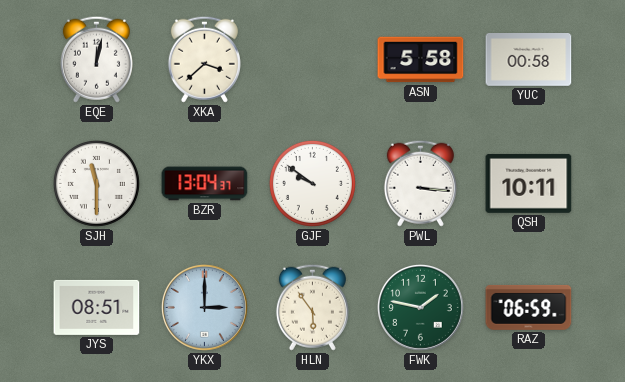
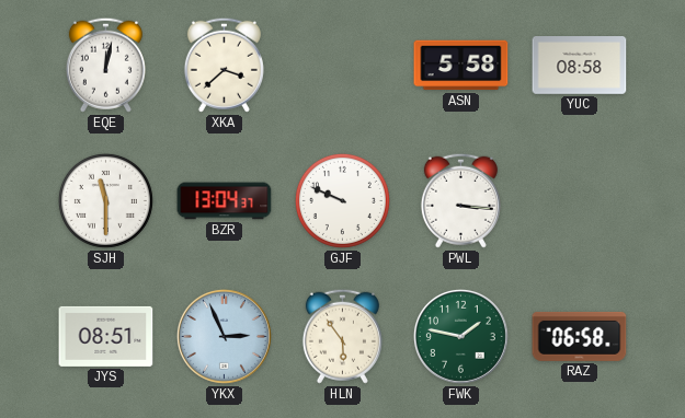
YUC: 00:58 -> 08:58 (580, 66)
GJF: 9:51 -> 9:49 (342, 200)
QSH: 10:11 -> none (529, 184)
YKX: 3:00 -> 2:56 (224, 336)
RAZ: 06:59 -> 06:58 (580, 336)
